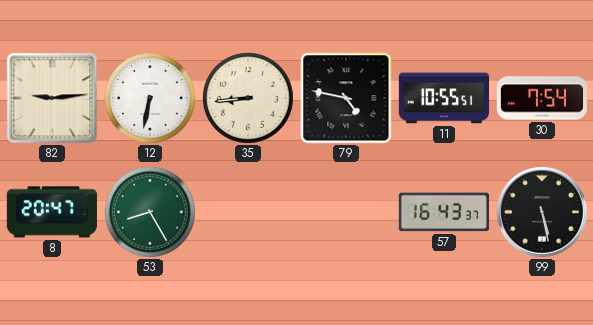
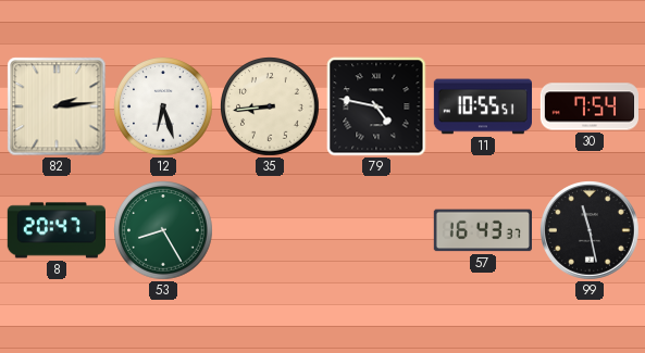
82: 9:14 -> 2:14 (57, 106)
12: 6:32 -> 6:27 (163, 106)
99: 5:28 -> 11:28 (591, 231)
